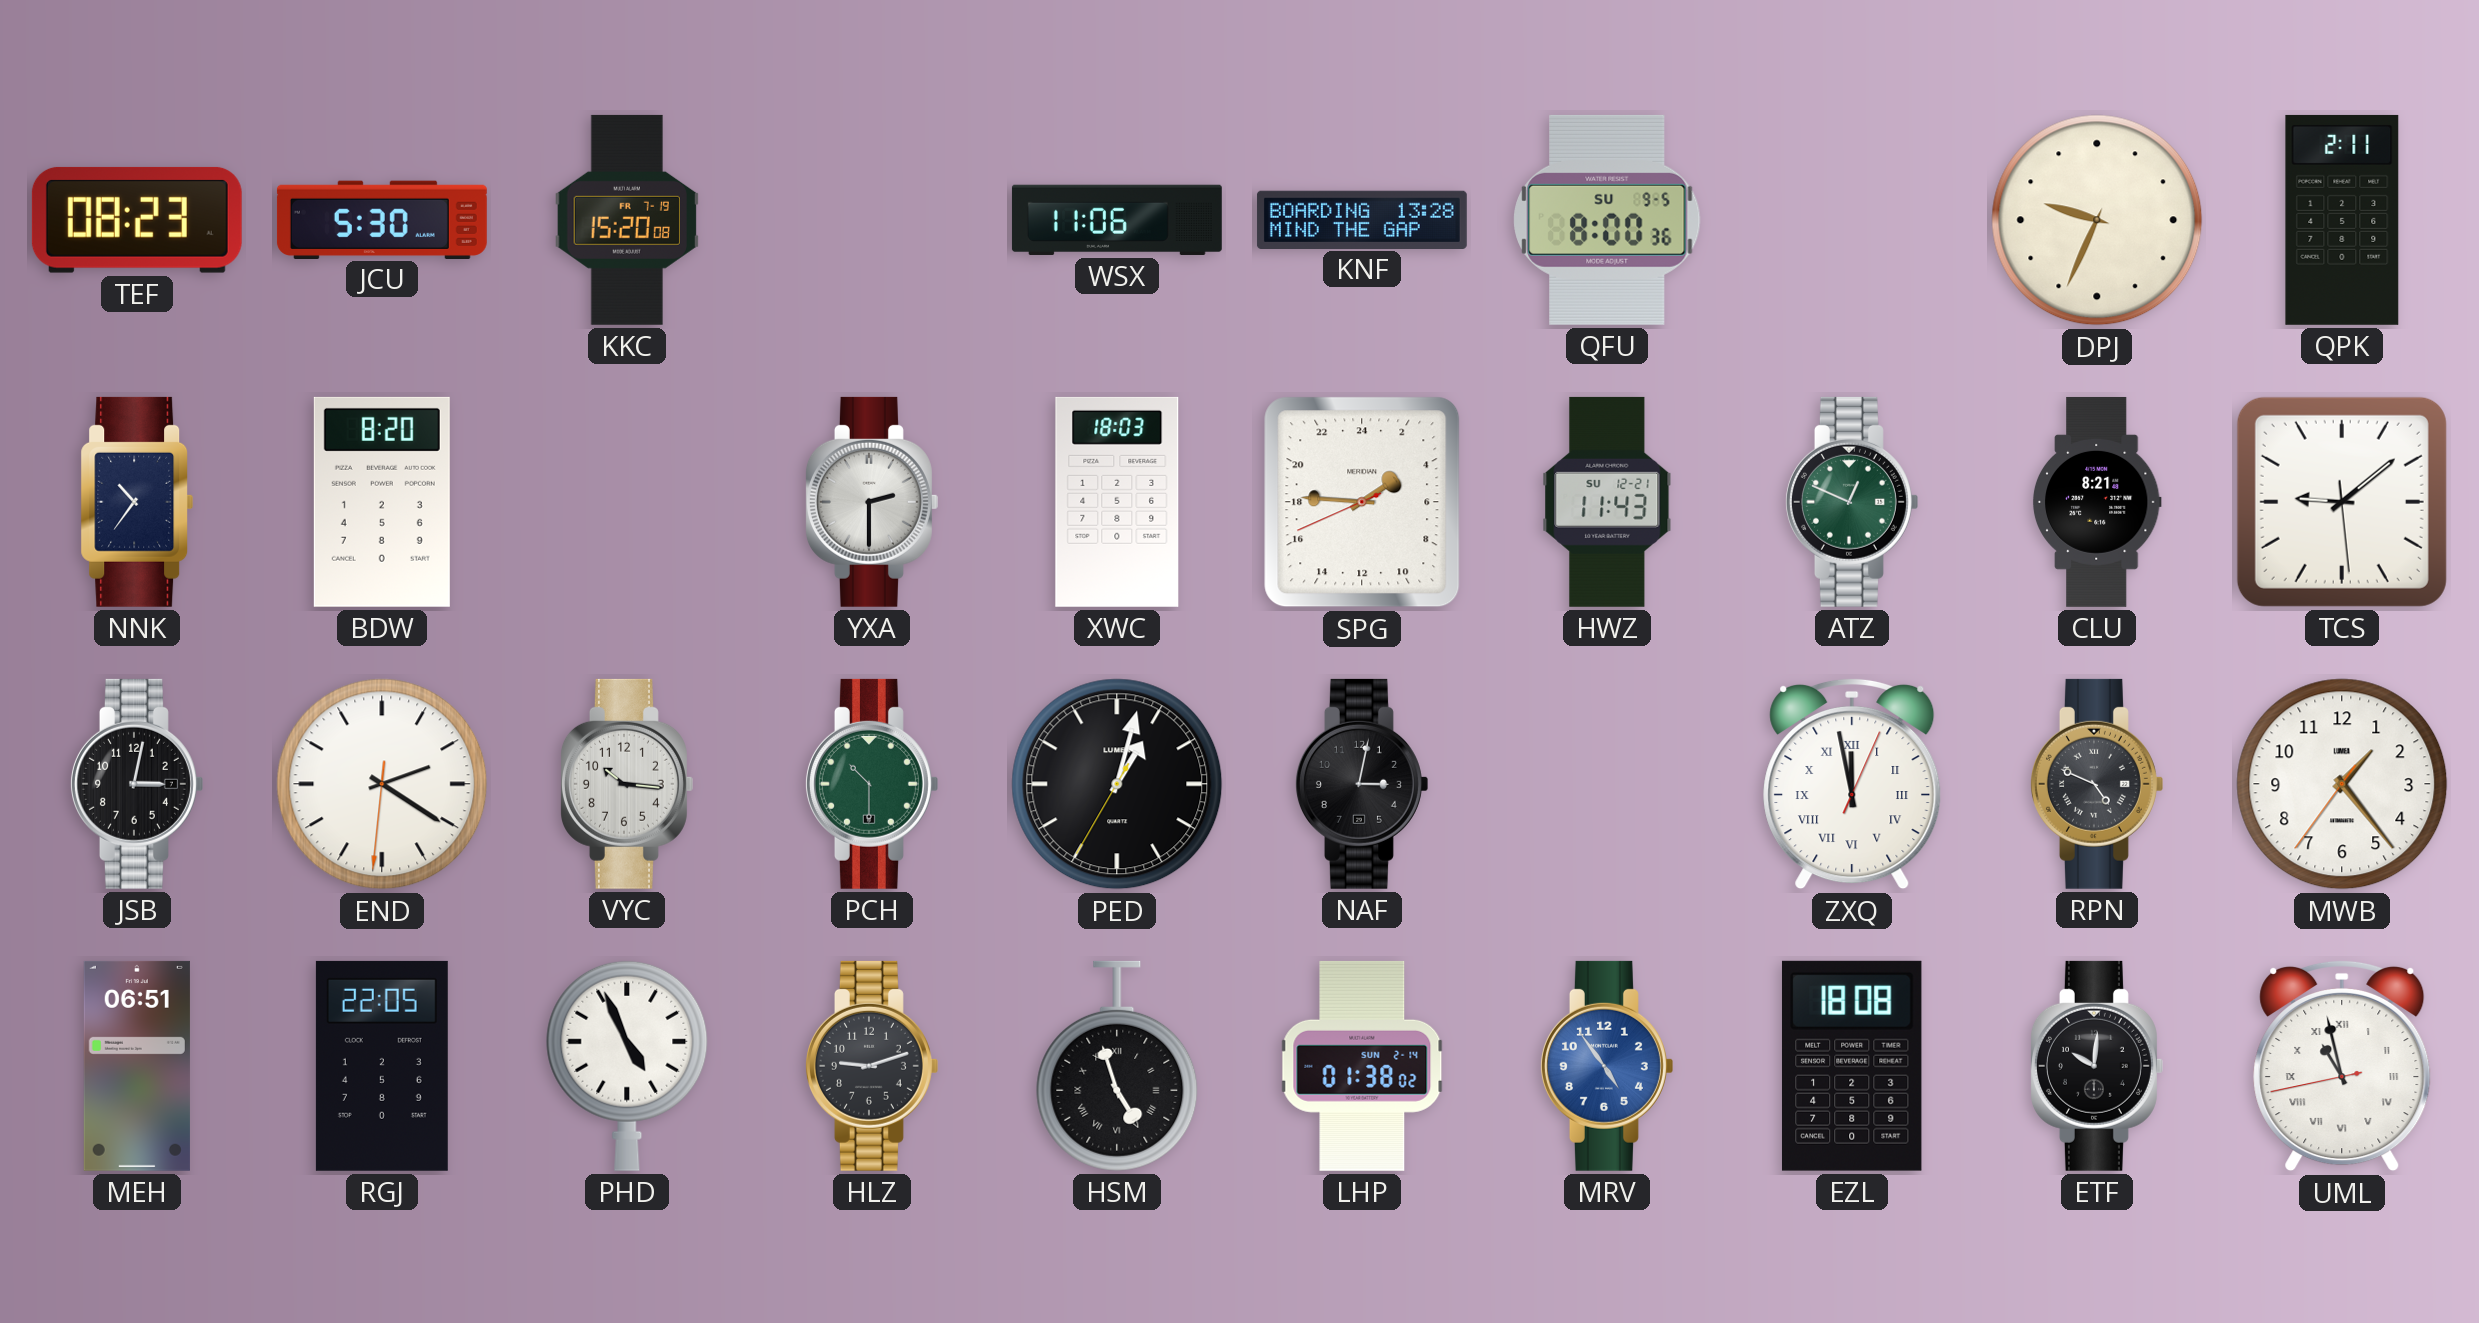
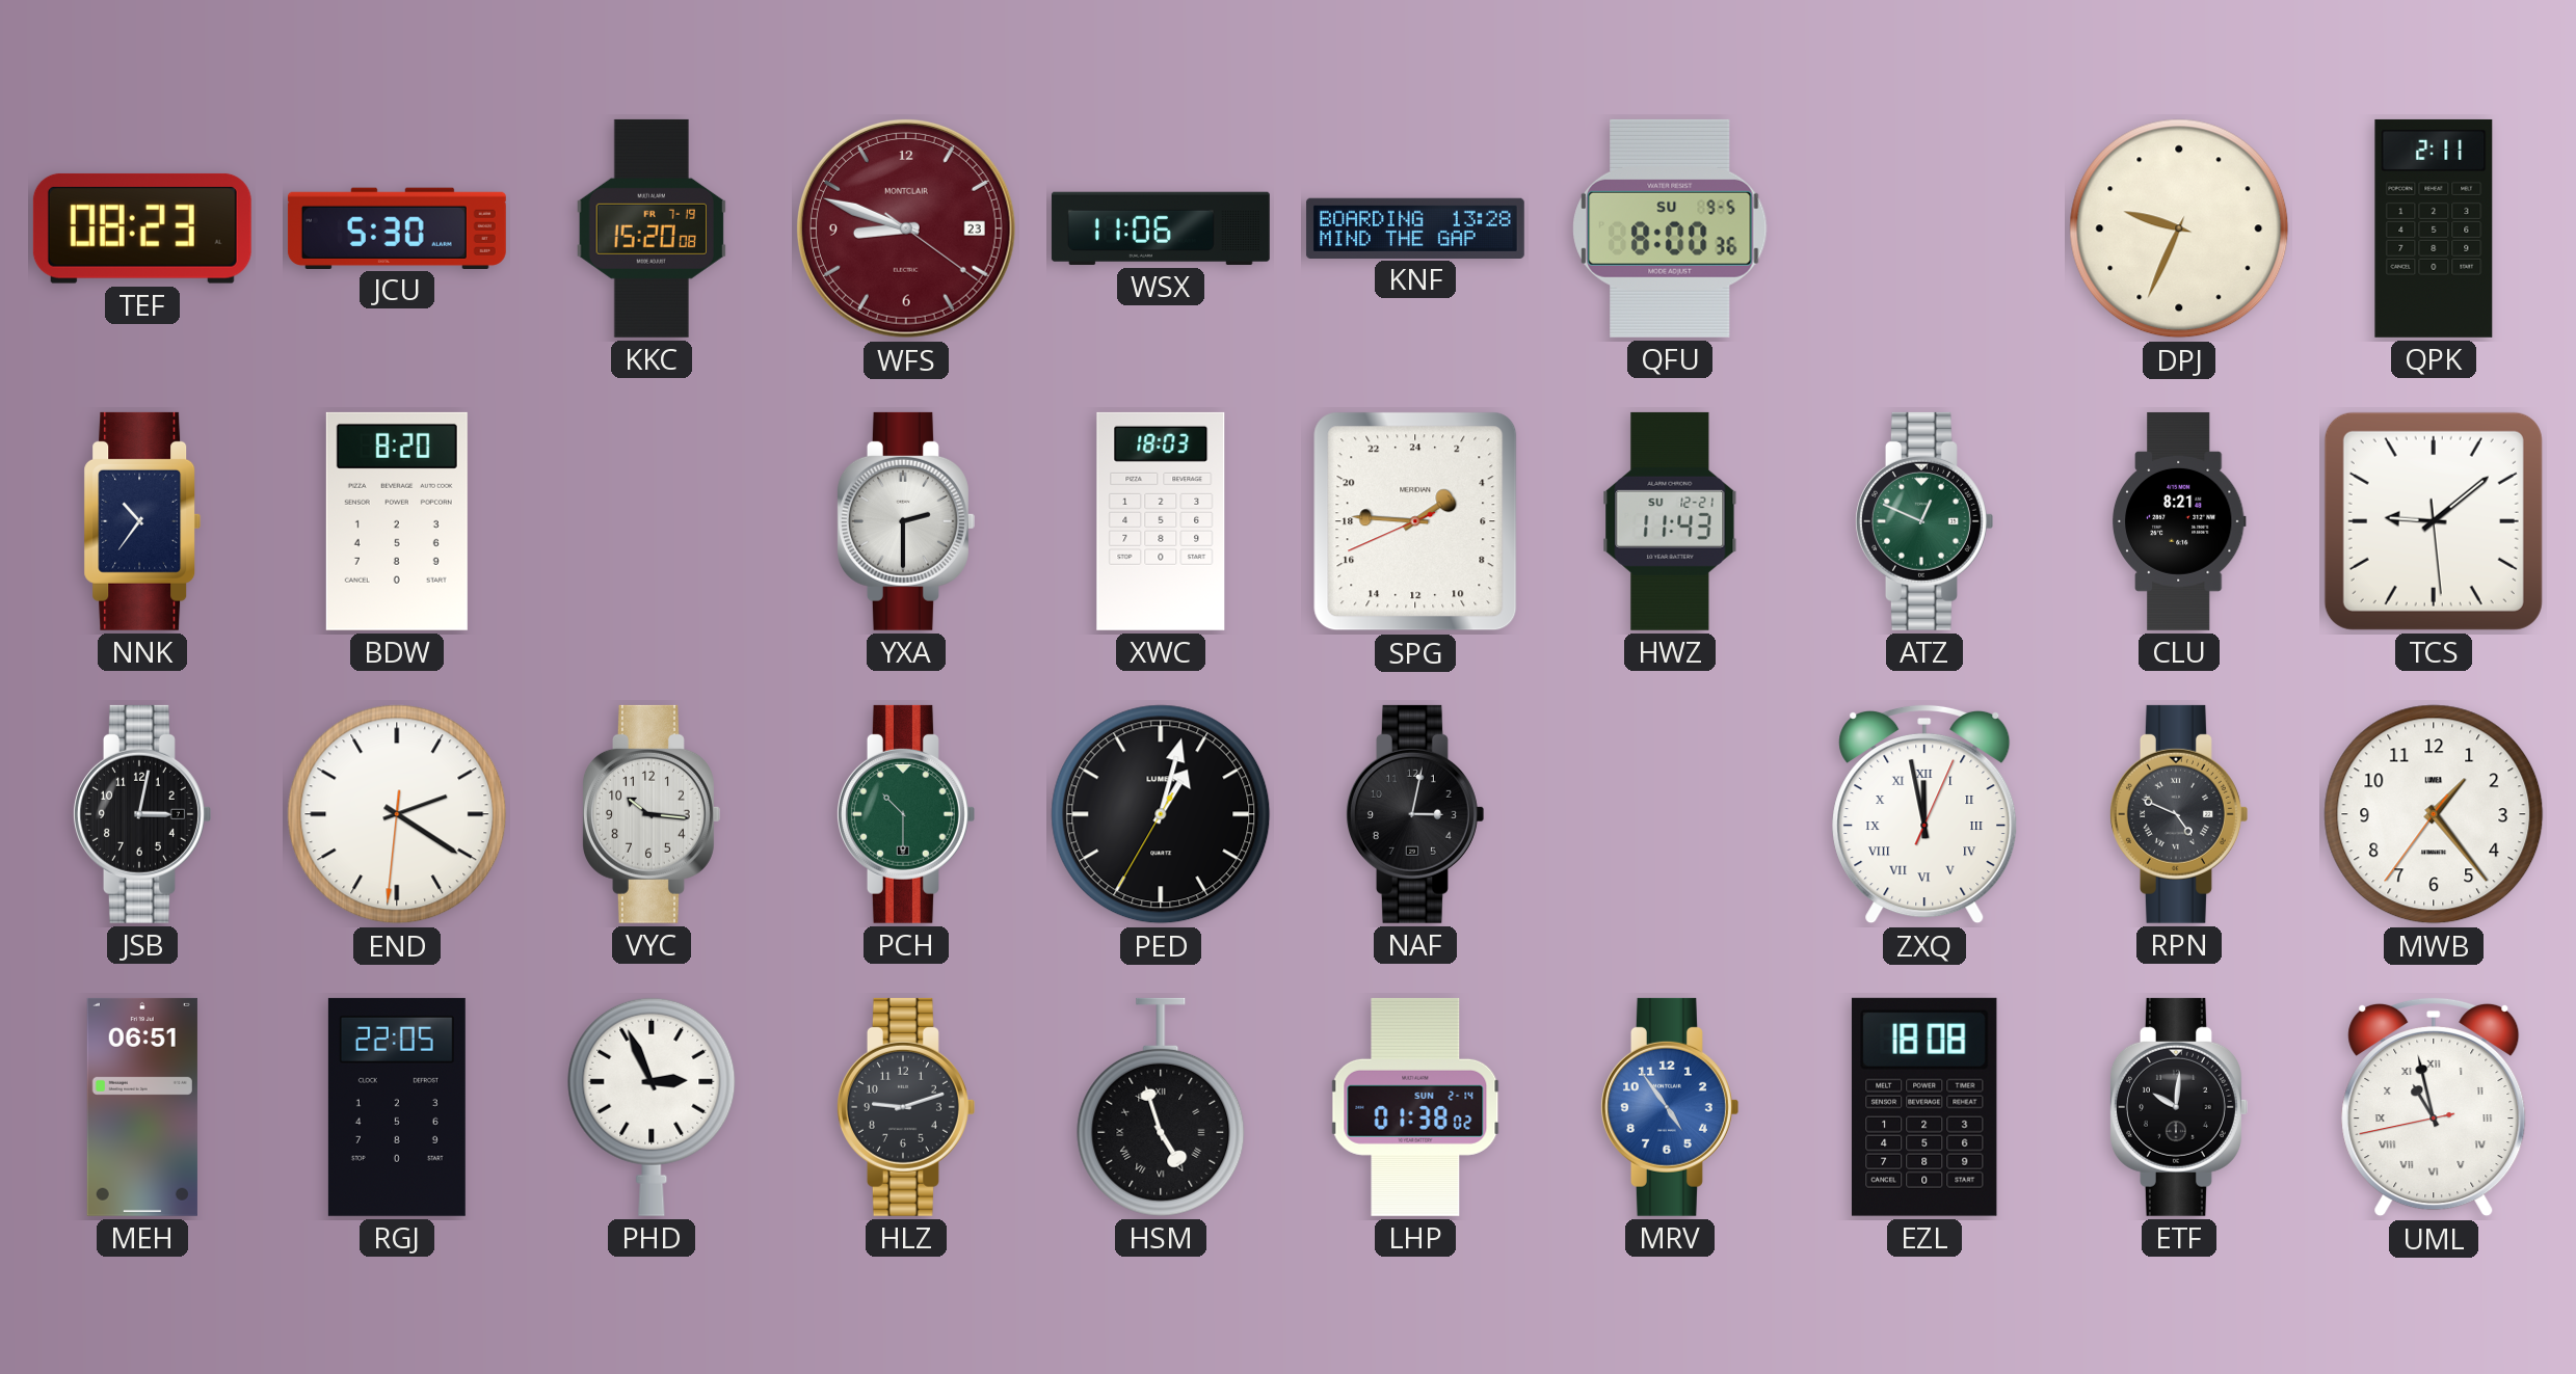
WFS: none -> 8:48 (906, 228)
PHD: 4:56 -> 2:56 (652, 1107)
